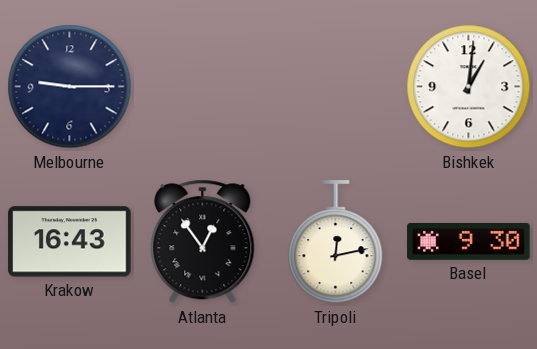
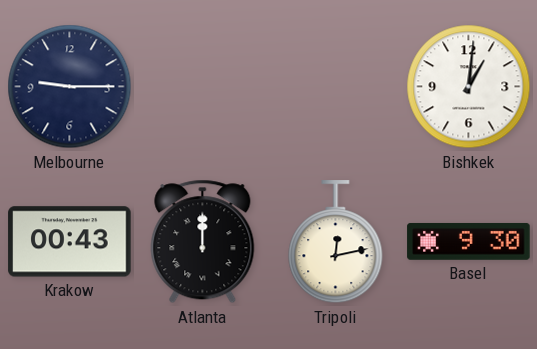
Krakow: 16:43 -> 00:43 (70, 242)
Atlanta: 12:54 -> 12:00 (203, 242)
